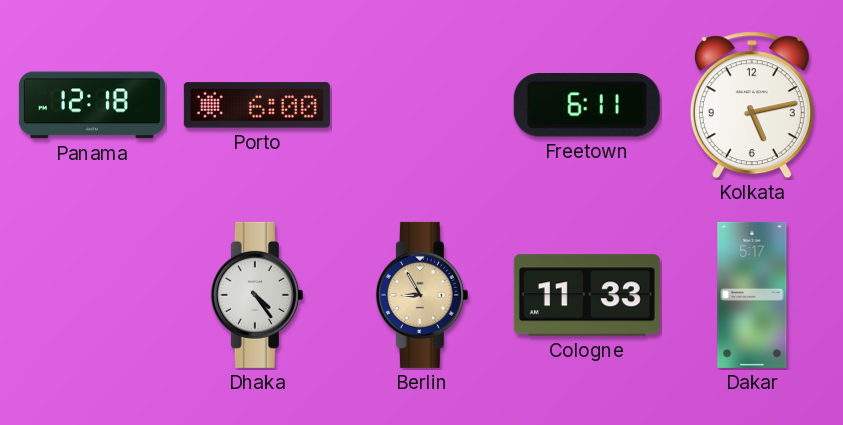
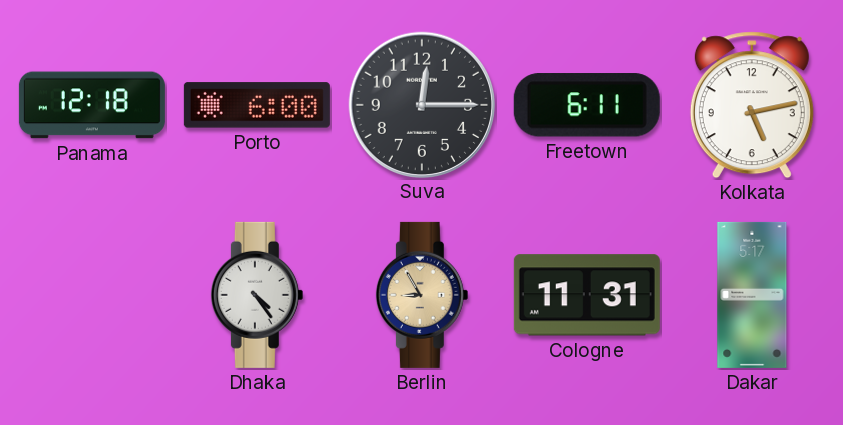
Suva: none -> 12:15 (421, 104)
Cologne: 11:33 -> 11:31 (587, 295)
